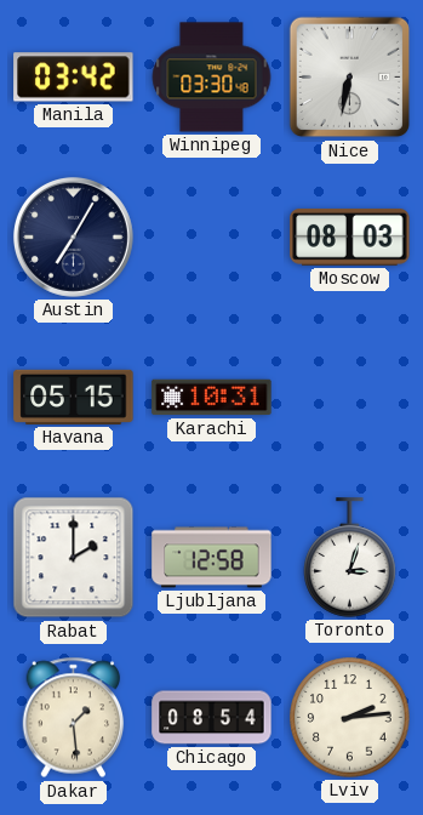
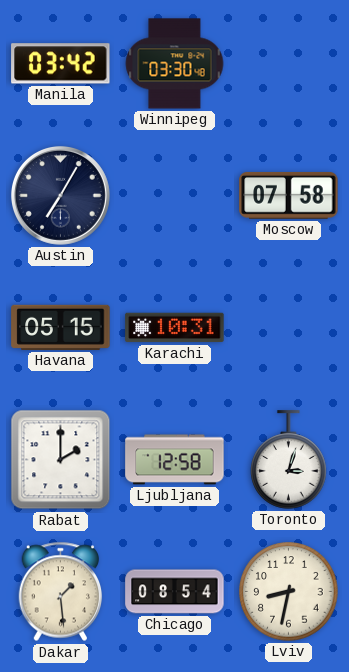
Nice: 6:32 -> none (350, 78)
Moscow: 08:03 -> 07:58 (289, 195)
Lviv: 2:14 -> 8:32 (289, 592)
